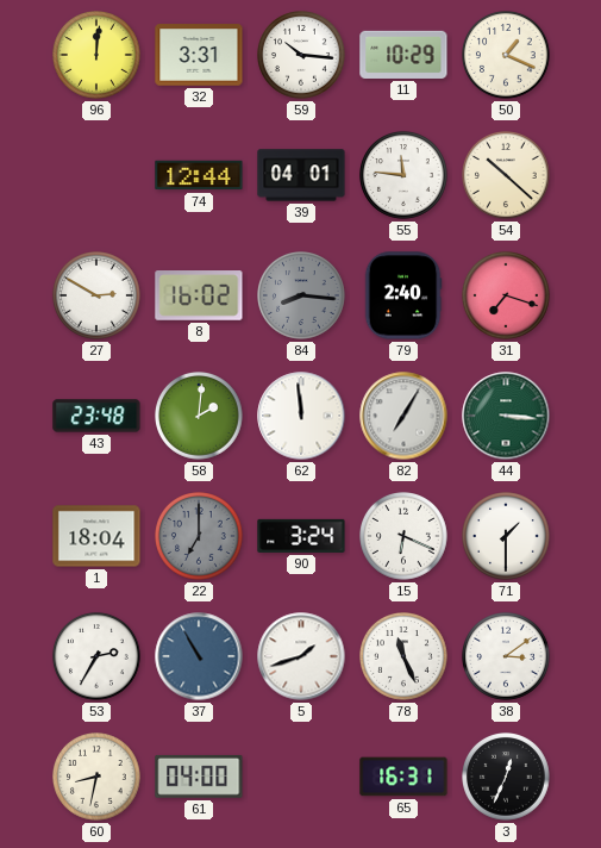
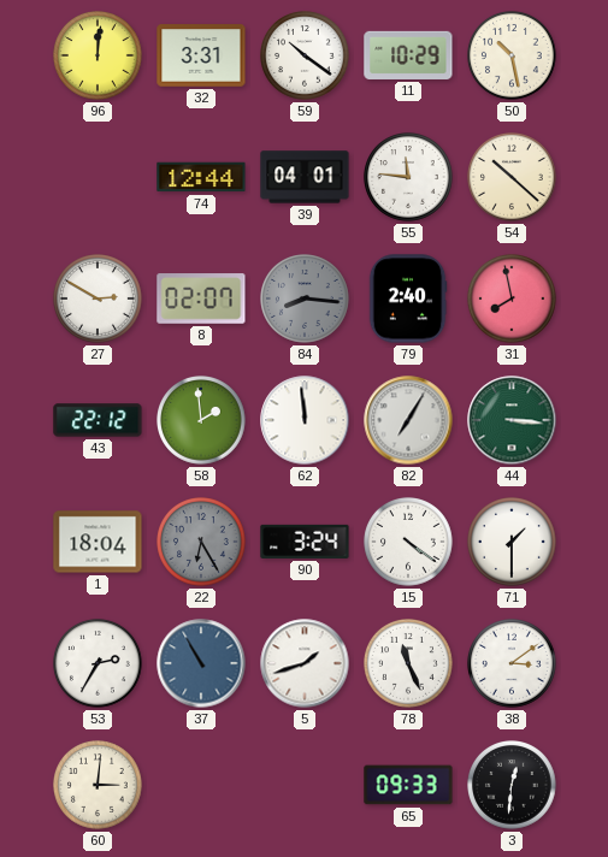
59: 10:16 -> 10:21 (306, 57)
50: 1:19 -> 10:28 (513, 57)
8: 16:02 -> 02:07 (201, 299)
31: 7:18 -> 7:58 (513, 300)
43: 23:48 -> 22:12 (98, 420)
58: 2:01 -> 1:59 (202, 421)
22: 7:00 -> 6:25 (202, 543)
15: 6:19 -> 4:21 (409, 543)
60: 8:32 -> 3:01 (99, 786)
61: 04:00 -> none (199, 777)
65: 16:31 -> 09:33 (408, 785)
3: 12:34 -> 12:31 (513, 786)
